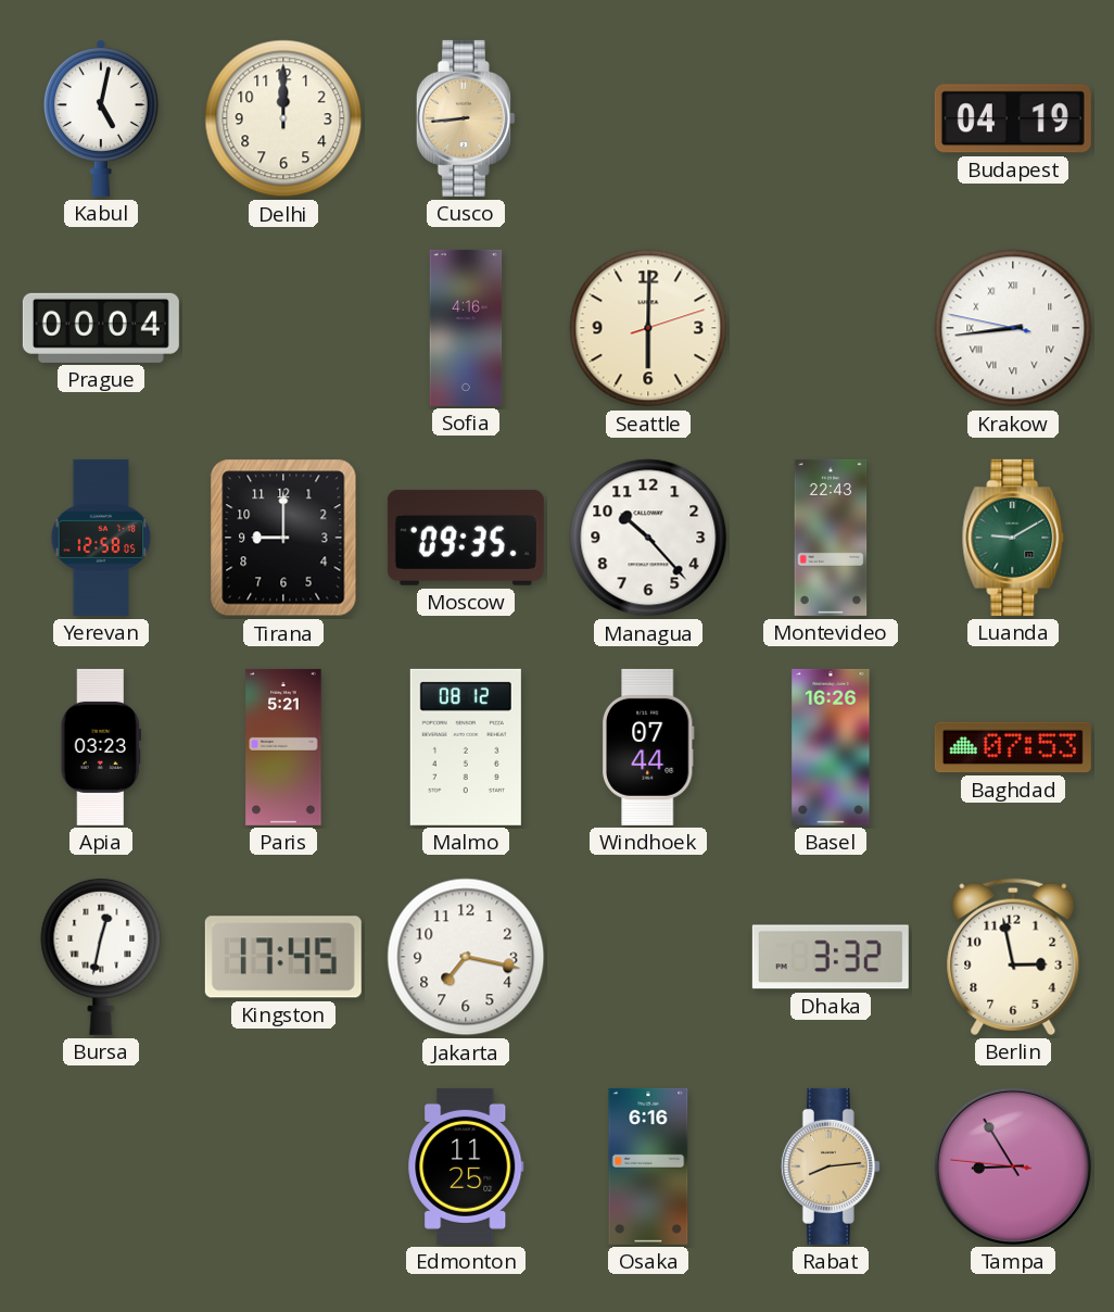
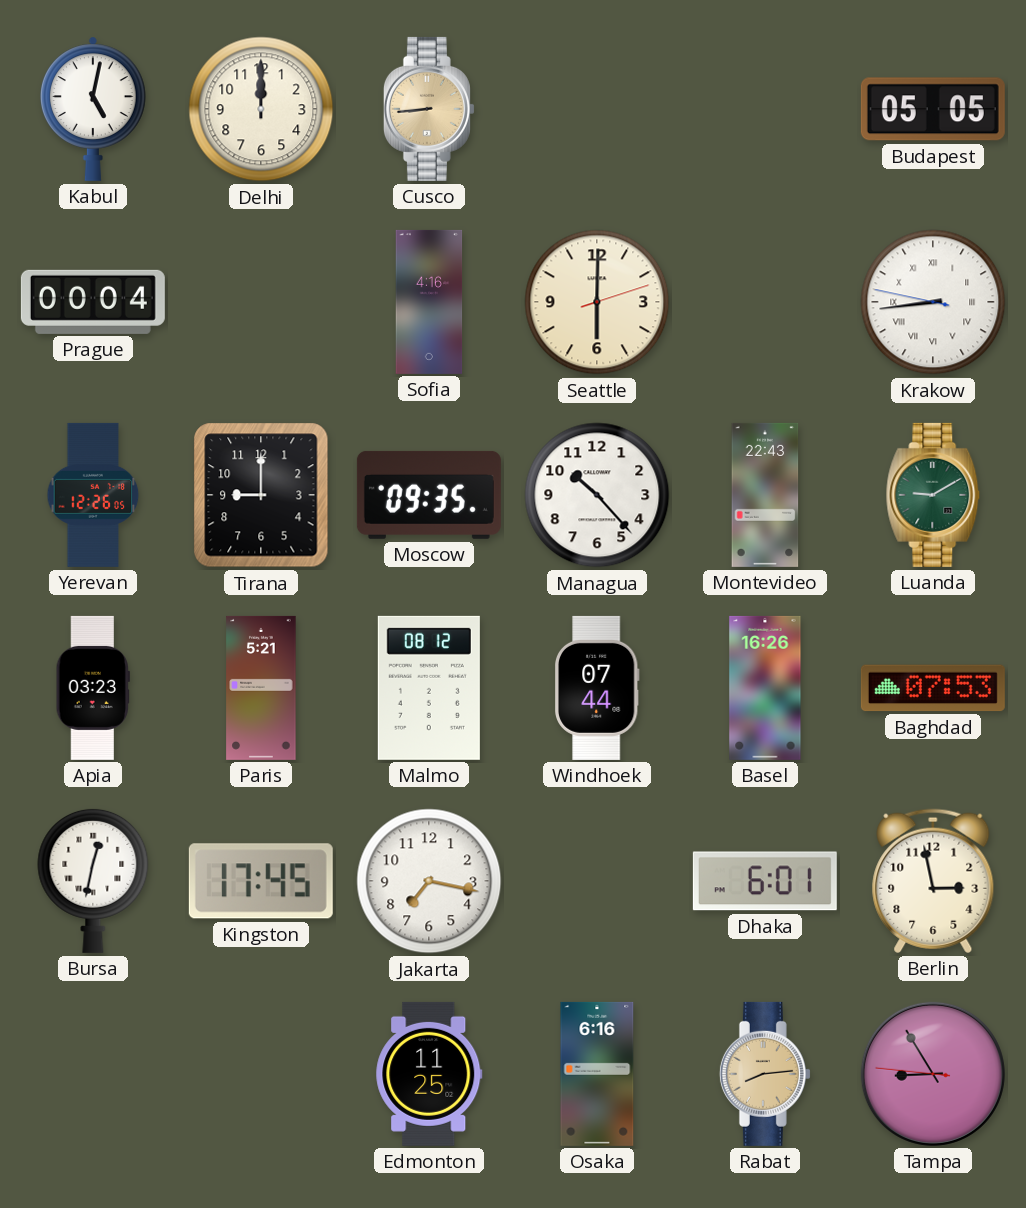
Budapest: 04:19 -> 05:05 (933, 109)
Yerevan: 12:58 -> 12:26 (93, 495)
Dhaka: 3:32 -> 6:01 (765, 881)
